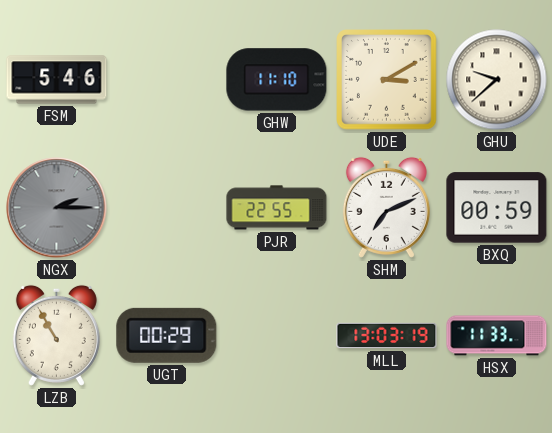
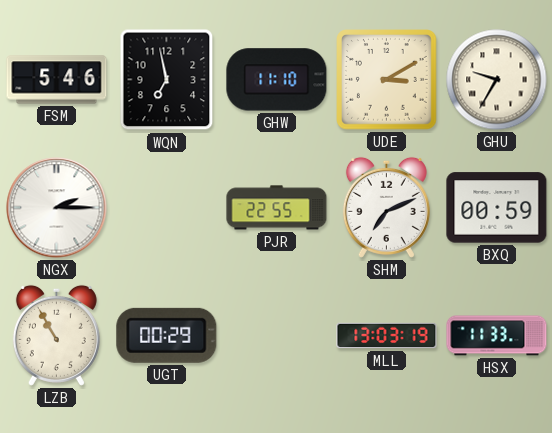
WQN: none -> 6:58 (167, 80)
GHU: 9:38 -> 9:35 (497, 80)
NGX dial: grey -> white (57, 208)
